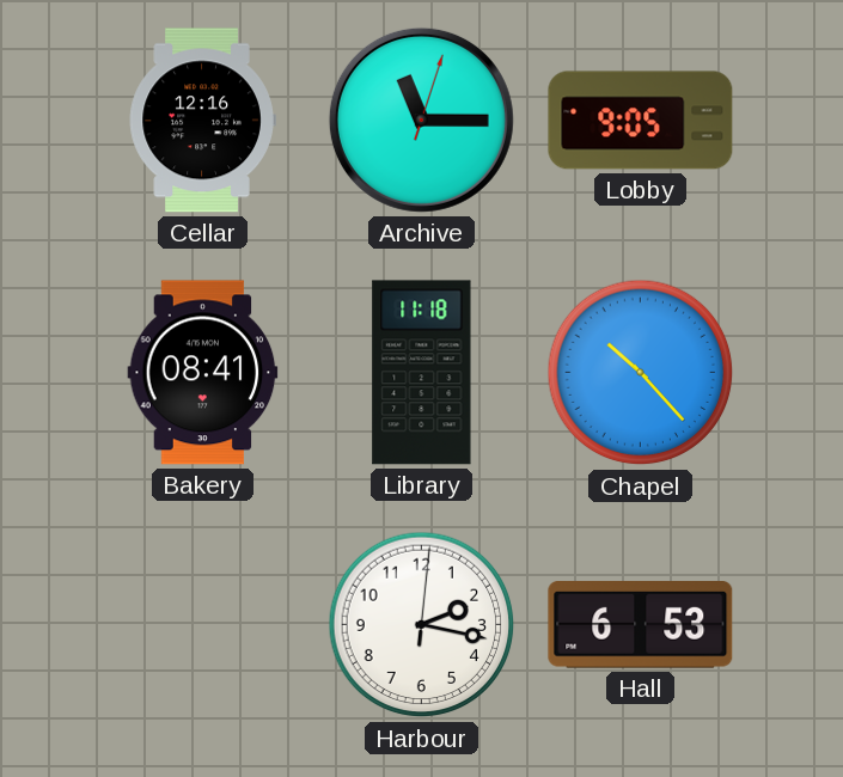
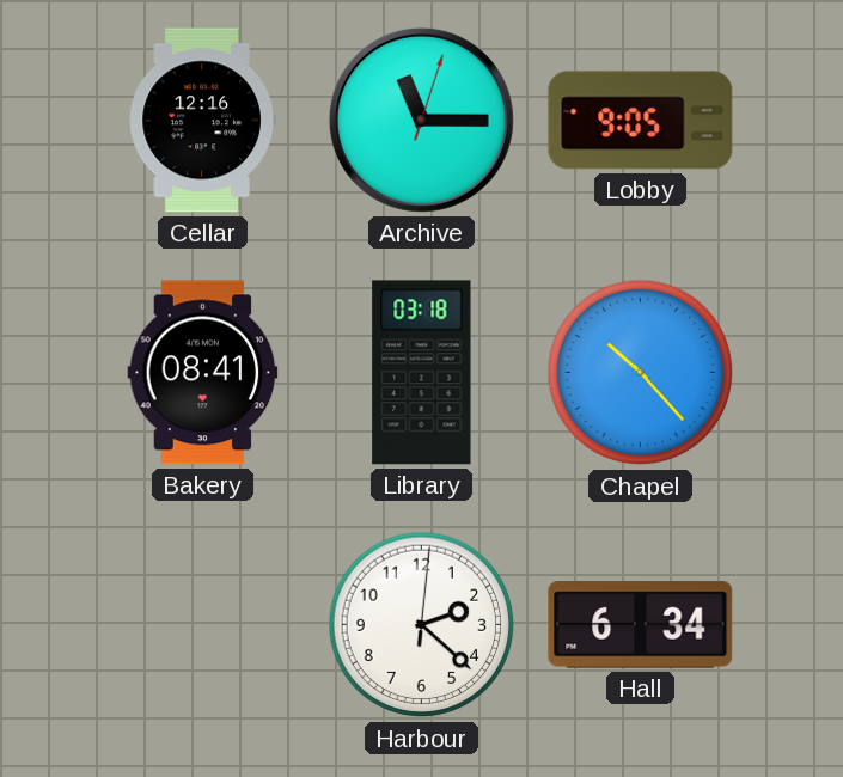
Library: 11:18 -> 03:18 (422, 373)
Harbour: 2:17 -> 2:22 (422, 625)
Hall: 6:53 -> 6:34 (641, 625)
